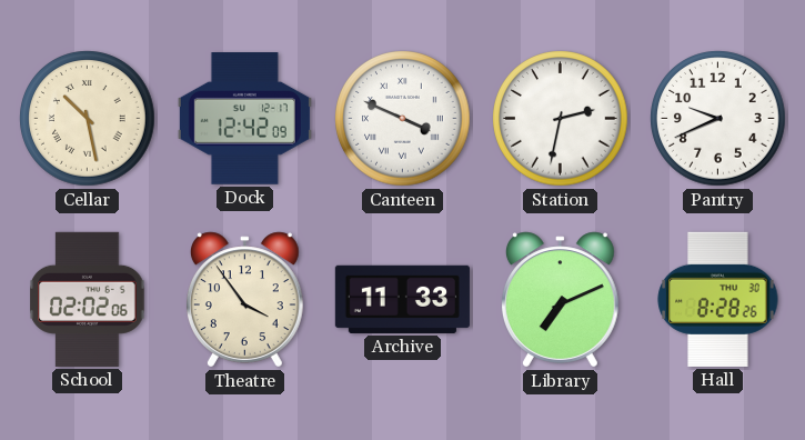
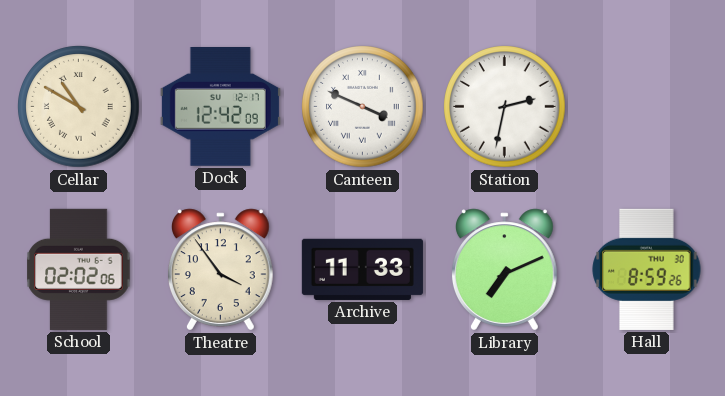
Cellar: 10:28 -> 10:50 (79, 107)
Pantry: 9:41 -> none (718, 119)
Hall: 8:28 -> 8:59 (647, 269)
